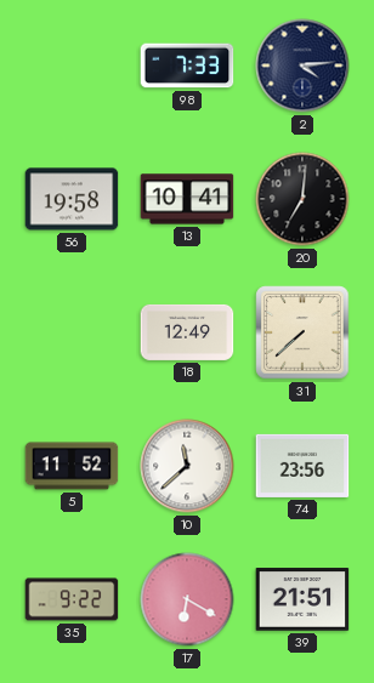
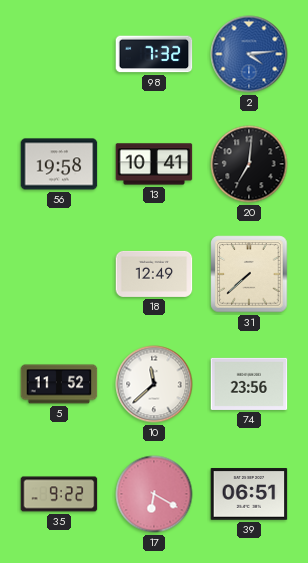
98: 7:33 -> 7:32 (154, 54)
2 dial: navy -> blue (249, 54)
39: 21:51 -> 06:51 (249, 494)
